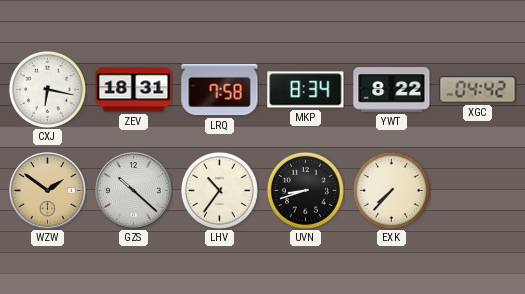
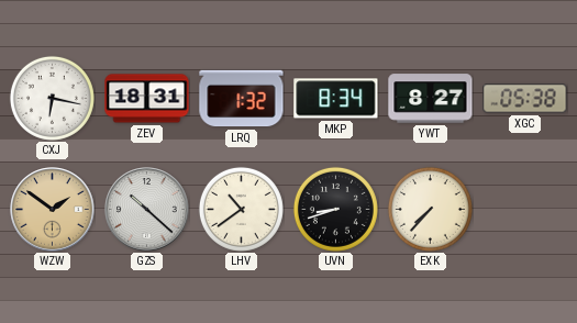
LRQ: 7:58 -> 1:32 (242, 99)
YWT: 8:22 -> 8:27 (431, 99)
XGC: 04:42 -> 05:38 (525, 99)
LHV: 10:36 -> 10:39 (241, 209)
